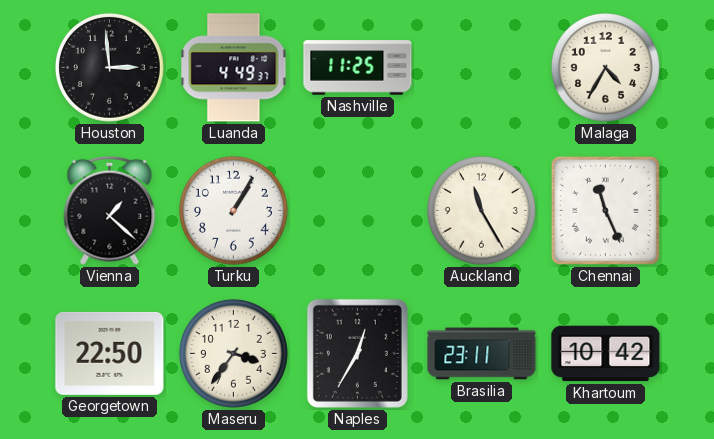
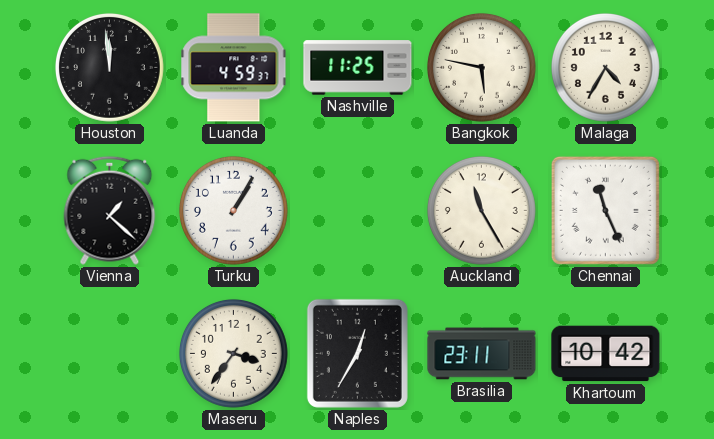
Houston: 2:59 -> 11:59 (109, 67)
Luanda: 4:49 -> 4:59 (234, 68)
Bangkok: none -> 5:47 (481, 67)
Georgetown: 22:50 -> none (110, 353)
